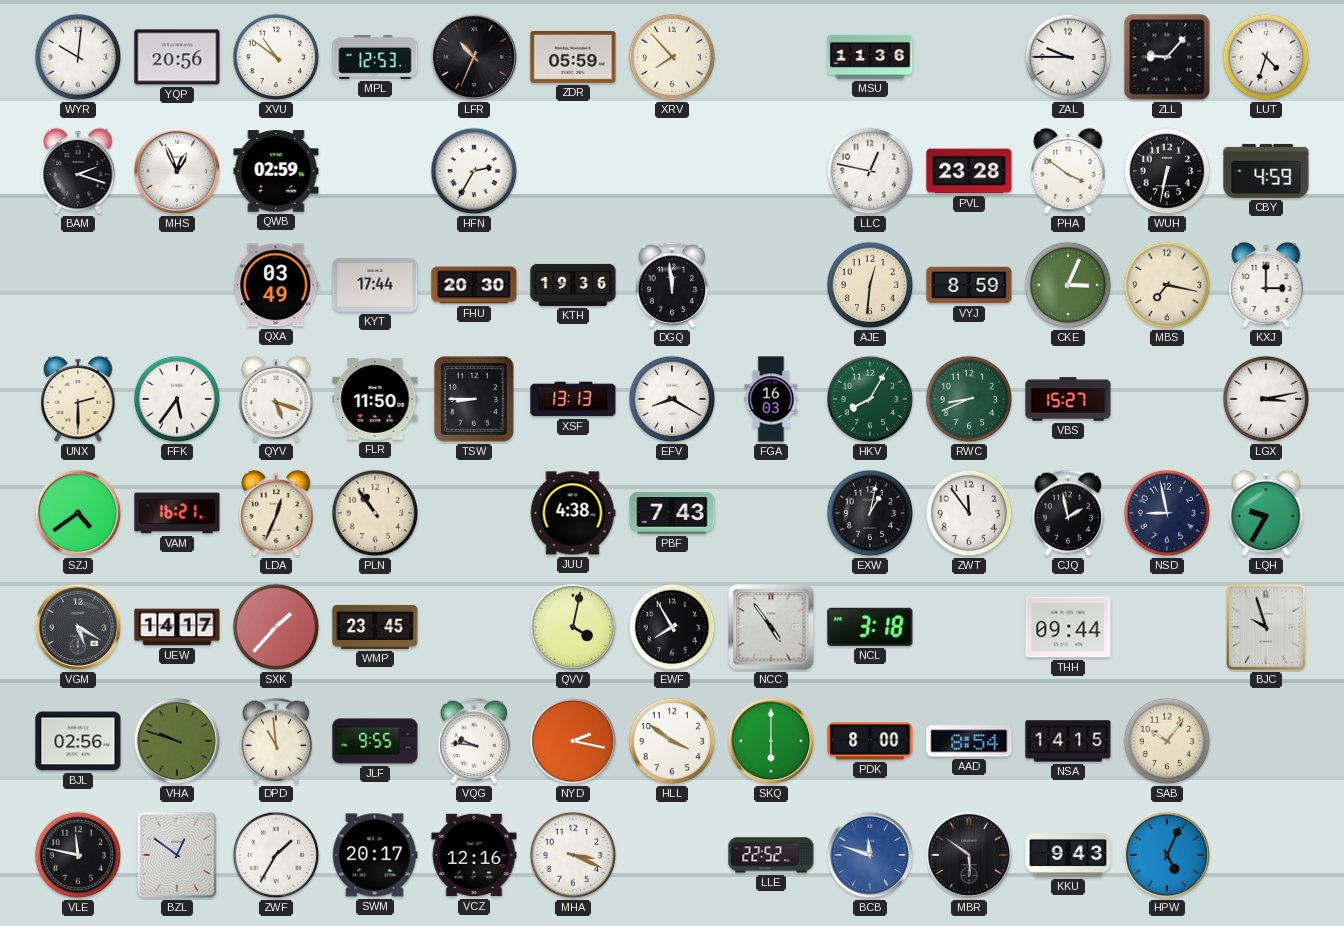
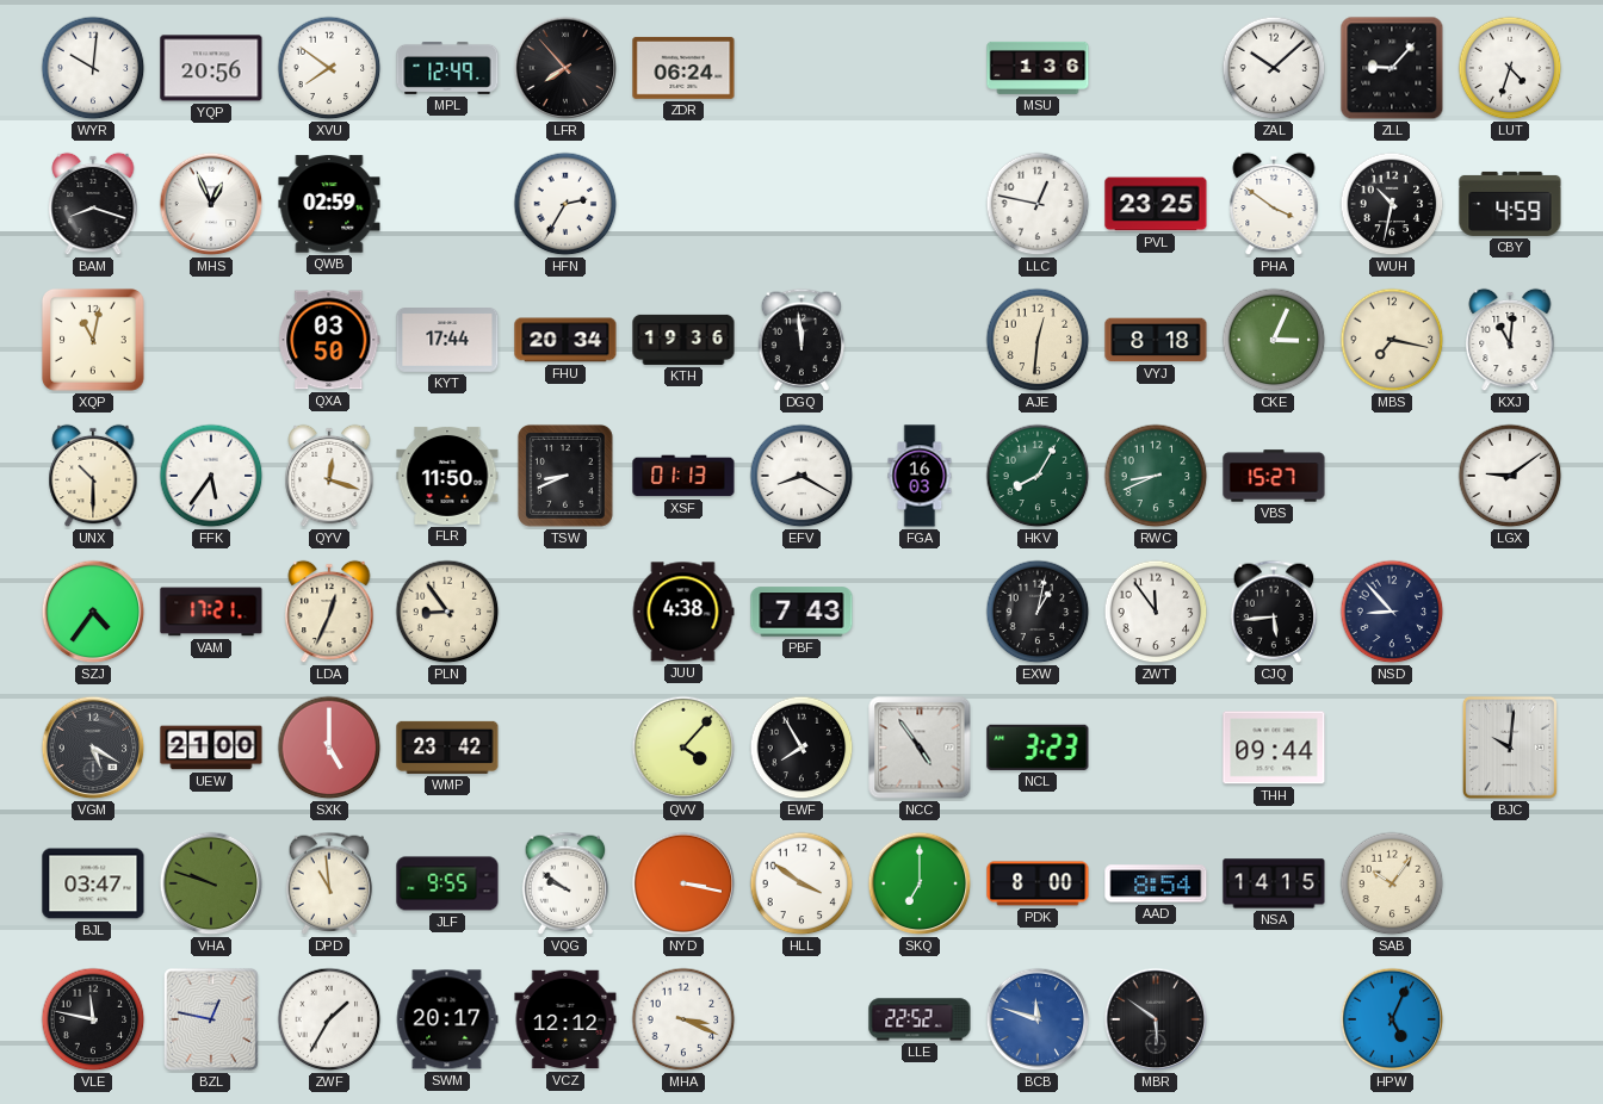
XVU: 10:51 -> 7:51 (329, 68)
MPL: 12:53 -> 12:49 (447, 68)
LFR: 10:34 -> 7:53 (565, 68)
ZDR: 05:59 -> 06:24 (683, 68)
XRV: 7:53 -> none (672, 57)
MSU: 11:36 -> 1:36 (1038, 68)
ZAL: 9:45 -> 10:08 (1274, 68)
BAM: 2:18 -> 8:18 (93, 204)
PVL: 23:28 -> 23:25 (1156, 204)
WUH: 6:32 -> 10:32 (1392, 204)
XQP: none -> 11:02 (93, 340)
QXA: 03:49 -> 03:50 (329, 340)
FHU: 20:30 -> 20:34 (565, 340)
VYJ: 8:59 -> 8:18 (1156, 340)
KXJ: 3:00 -> 11:01 (1510, 340)
UNX: 2:30 -> 10:30 (93, 476)
QYV: 5:18 -> 12:18 (329, 476)
TSW: 8:45 -> 8:41 (565, 476)
XSF: 13:13 -> 01:13 (683, 476)
LGX: 3:13 -> 9:09 (1510, 476)
SZJ: 4:39 -> 4:36 (93, 612)
VAM: 16:21 -> 17:21 (211, 612)
PLN: 10:54 -> 8:54 (447, 612)
CJQ: 1:58 -> 5:44 (1274, 612)
NSD: 8:58 -> 8:53 (1392, 612)
LQH: 9:35 -> none (1266, 513)
UEW: 14:17 -> 21:00 (211, 748)
SXK: 1:37 -> 5:00 (329, 748)
WMP: 23:45 -> 23:42 (447, 748)
QVV: 4:02 -> 4:07 (683, 748)
NCL: 3:18 -> 3:23 (1038, 748)
BJC: 9:57 -> 10:01 (1510, 748)
BJL: 02:56 -> 03:47 (93, 883)
VQG: 9:46 -> 9:51 (565, 883)
NYD: 2:17 -> 3:17 (683, 883)
SKQ: 6:00 -> 7:00 (920, 883)
BZL: 12:51 -> 12:47 (211, 1019)
VCZ: 12:16 -> 12:12 (565, 1019)
KKU: 9:43 -> none (1068, 856)
